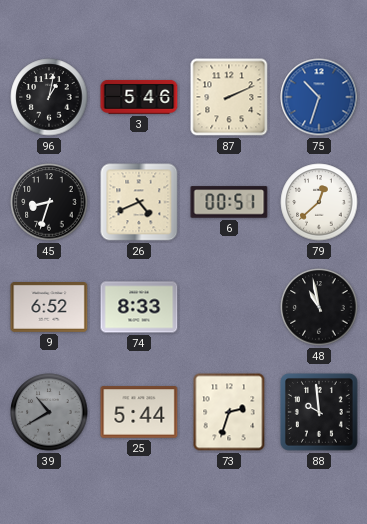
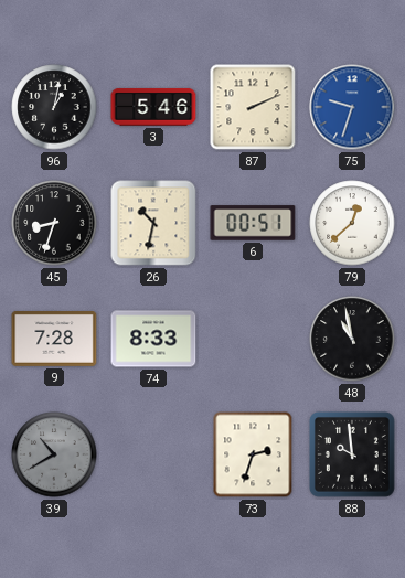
75: 10:33 -> 9:33 (352, 107)
26: 4:41 -> 10:32 (153, 223)
9: 6:52 -> 7:28 (54, 340)
25: 5:44 -> none (139, 412)
